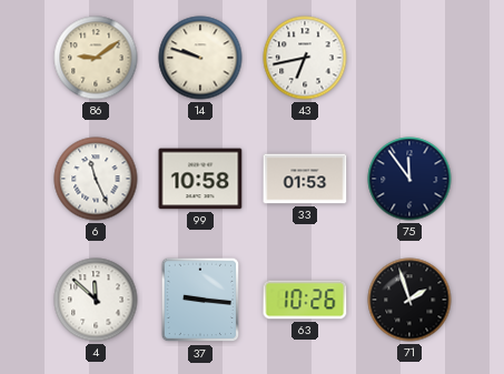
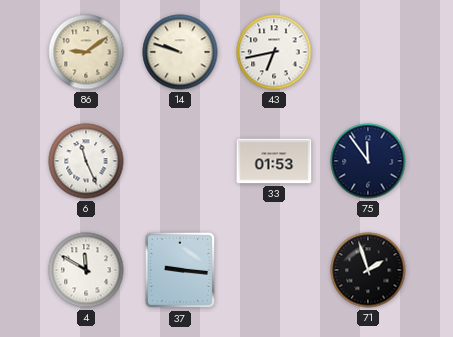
99: 10:58 -> none (200, 179)
4: 11:52 -> 11:50 (86, 270)
63: 10:26 -> none (305, 300)
